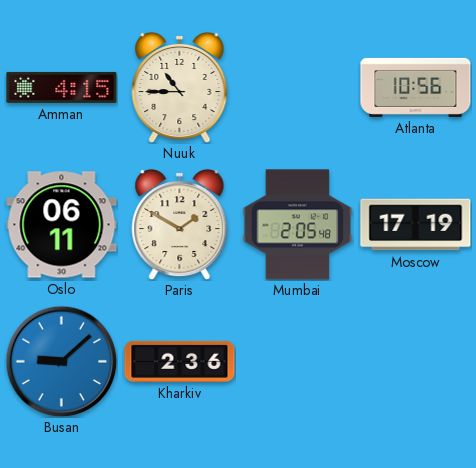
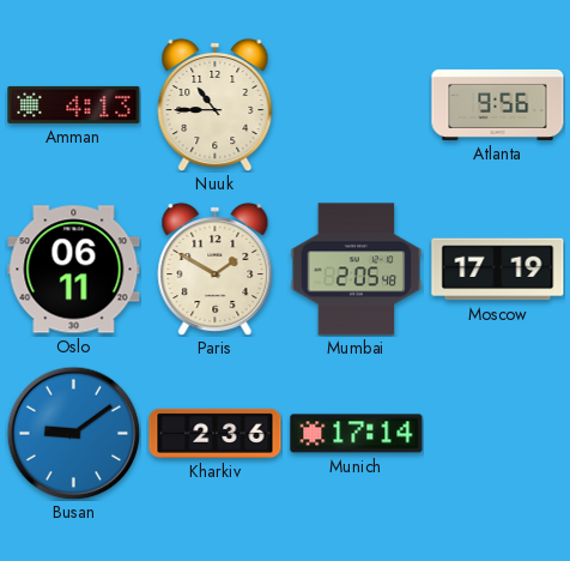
Amman: 4:15 -> 4:13 (74, 104)
Atlanta: 10:56 -> 9:56 (498, 104)
Busan: 9:08 -> 9:09 (73, 433)
Munich: none -> 17:14 (357, 434)
